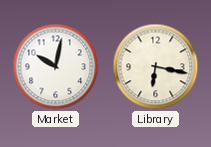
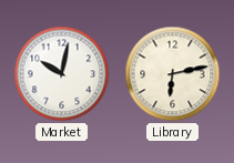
Library: 6:17 -> 6:13 (173, 74)
